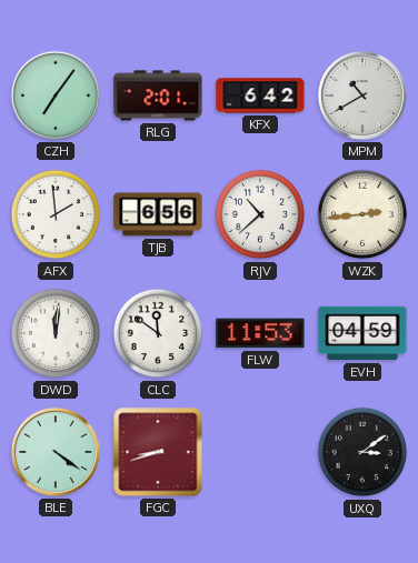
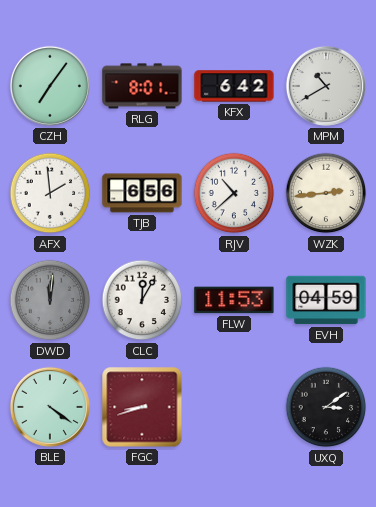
RLG: 2:01 -> 8:01 (142, 86)
DWD dial: white -> grey (50, 300)
CLC: 11:51 -> 12:05 (142, 300)
